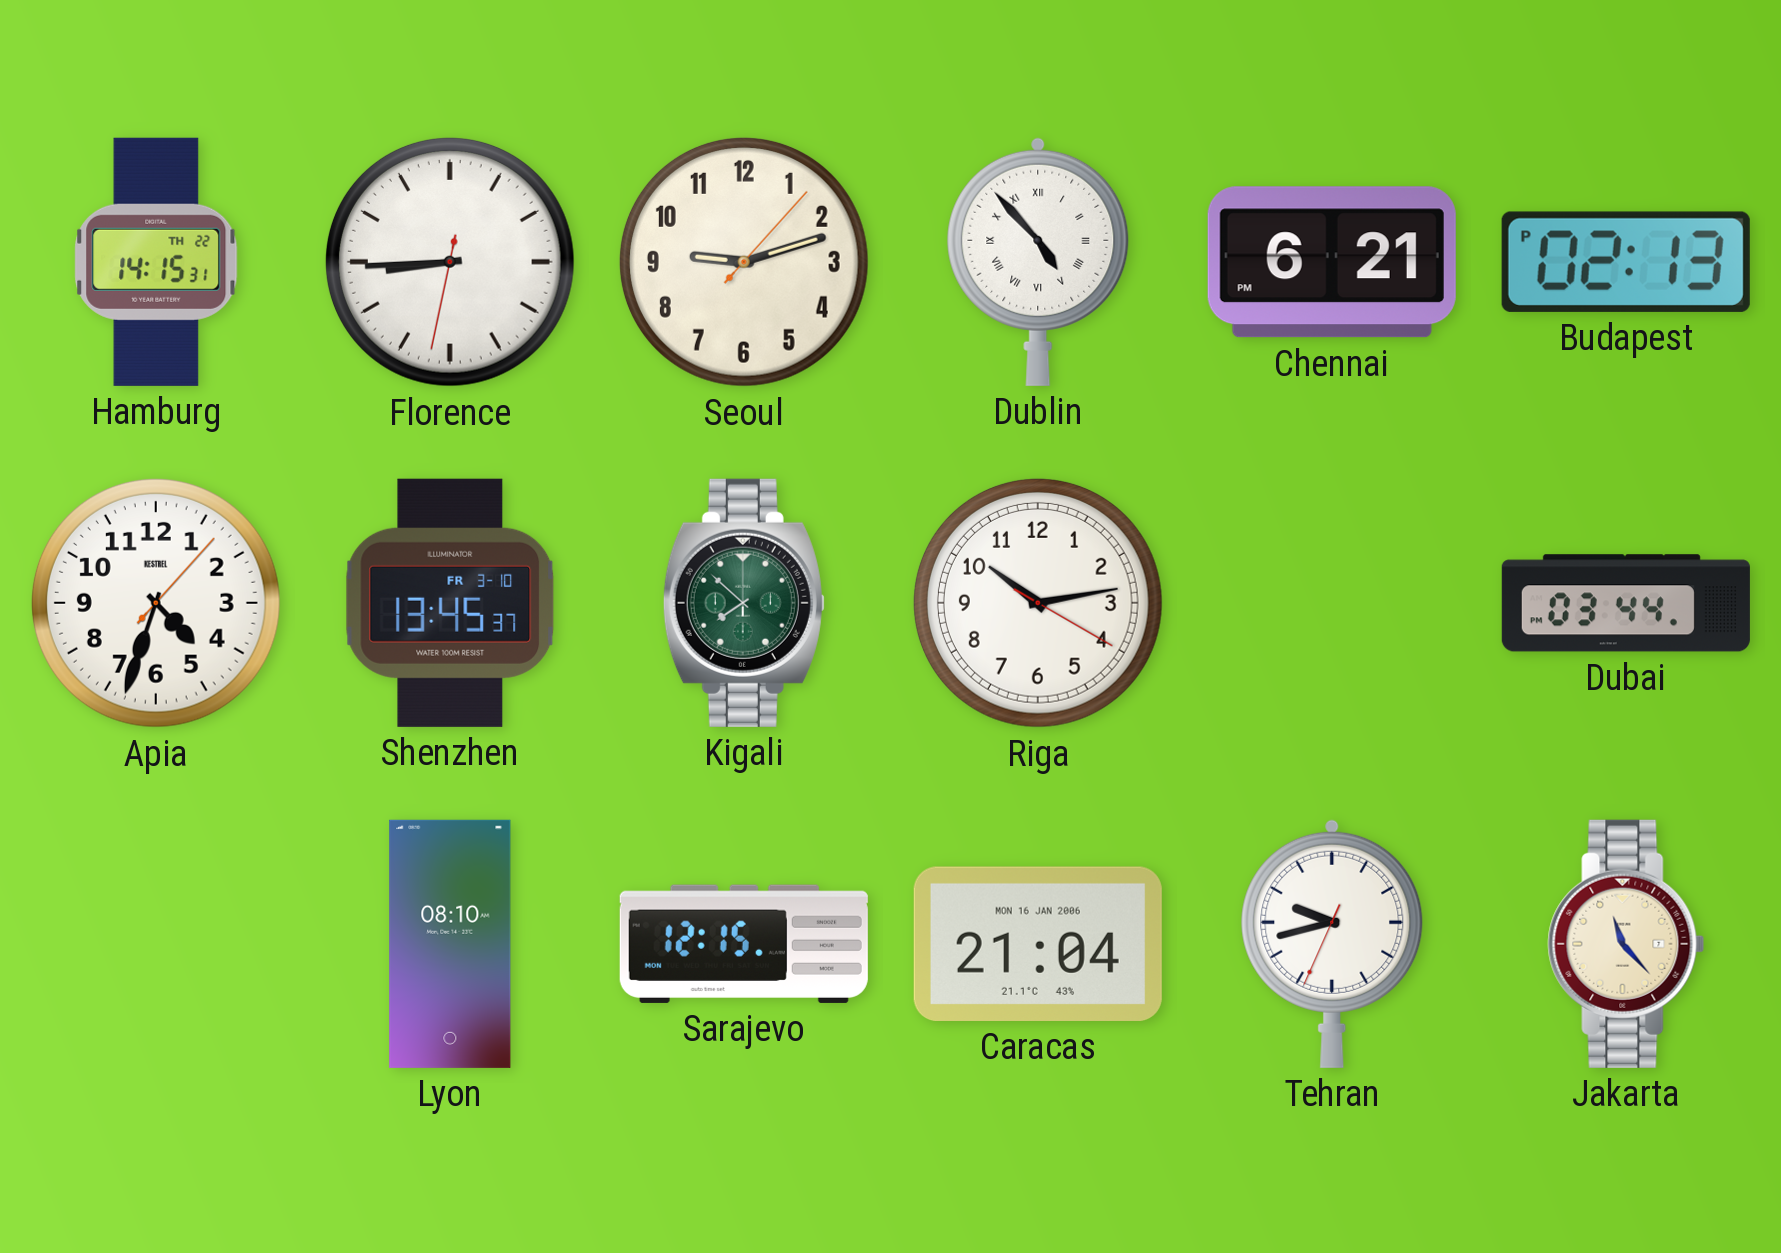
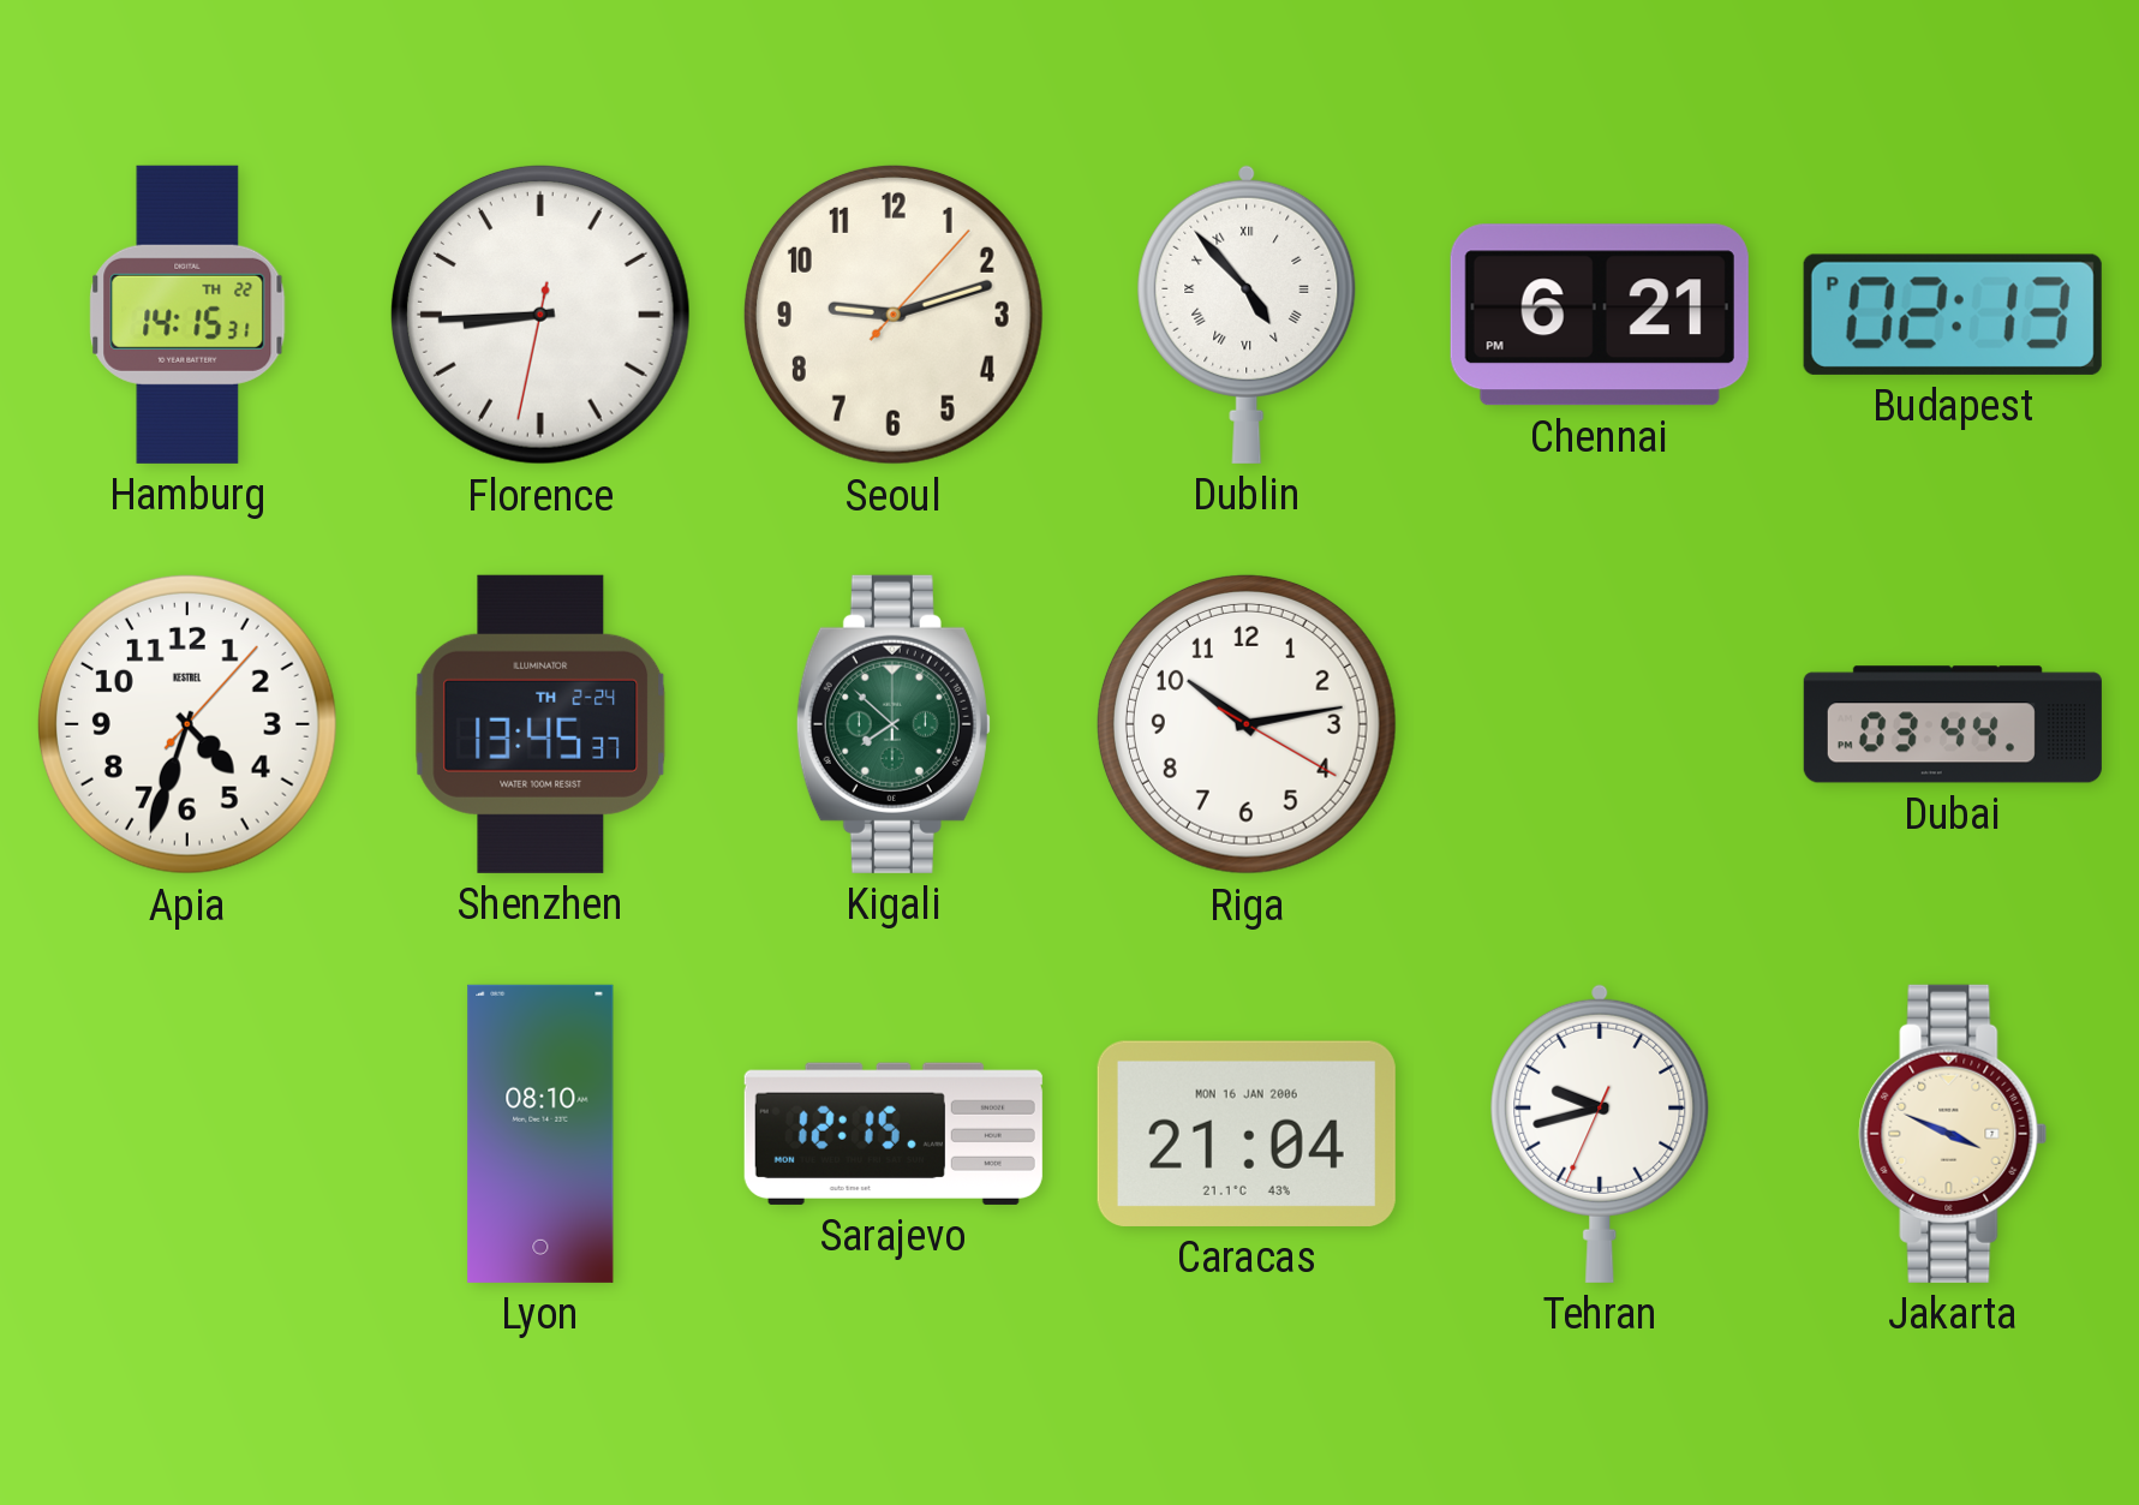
Shenzhen date: FR 3-10 -> TH 2-24 (540, 724)
Jakarta: 11:23 -> 3:49 (1953, 1134)
